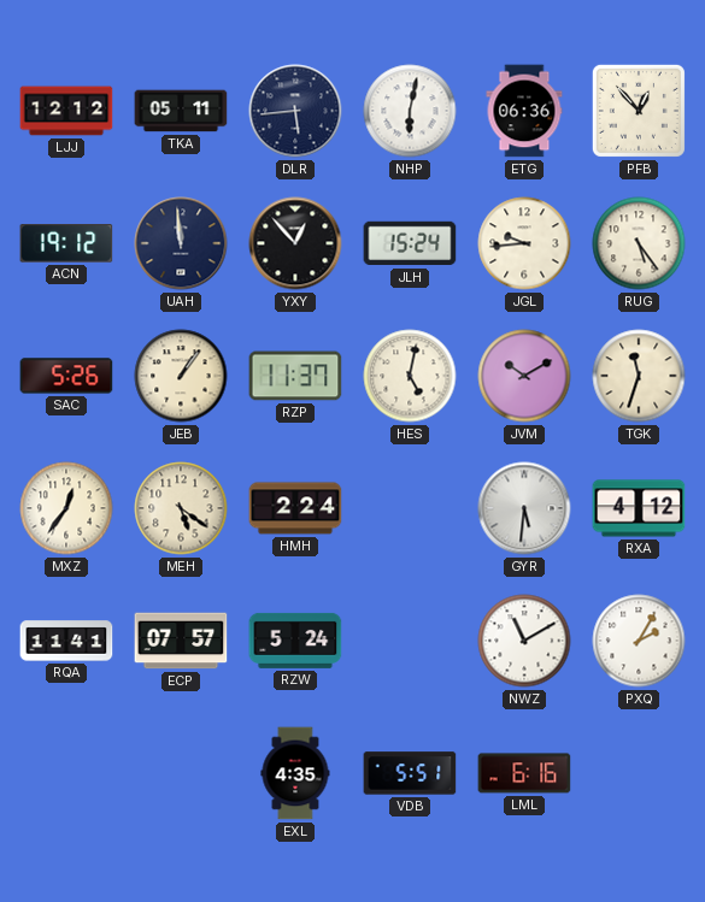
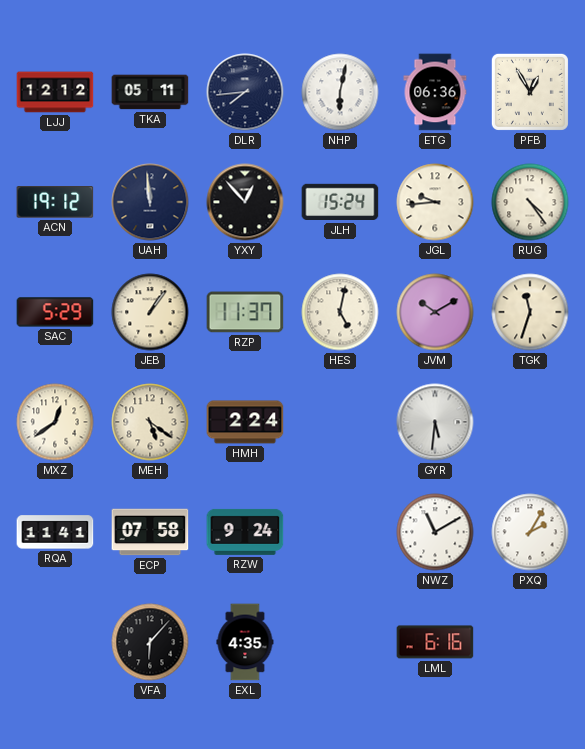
DLR: 5:44 -> 7:44 (245, 92)
PFB: 12:53 -> 12:55 (530, 92)
RUG: 5:24 -> 4:24 (530, 202)
SAC: 5:26 -> 5:29 (55, 312)
MXZ: 12:36 -> 12:39 (55, 422)
RXA: 4:12 -> none (639, 508)
ECP: 07:57 -> 07:58 (150, 532)
RZW: 5:24 -> 9:24 (245, 532)
VFA: none -> 6:07 (150, 642)
VDB: 5:51 -> none (410, 773)
